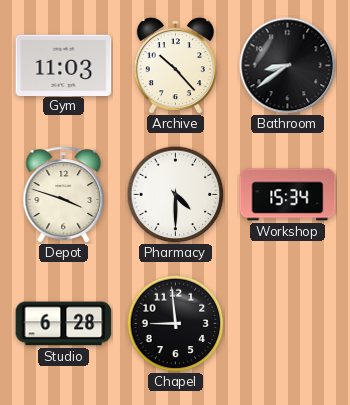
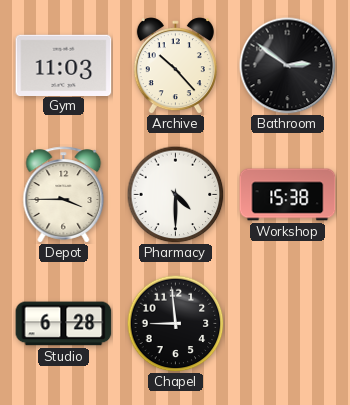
Bathroom: 8:39 -> 2:51 (288, 66)
Depot: 3:48 -> 3:45 (64, 195)
Workshop: 15:34 -> 15:38 (288, 195)
